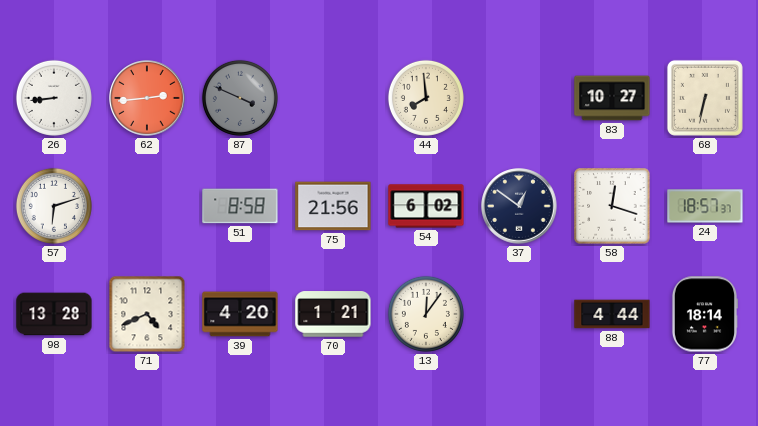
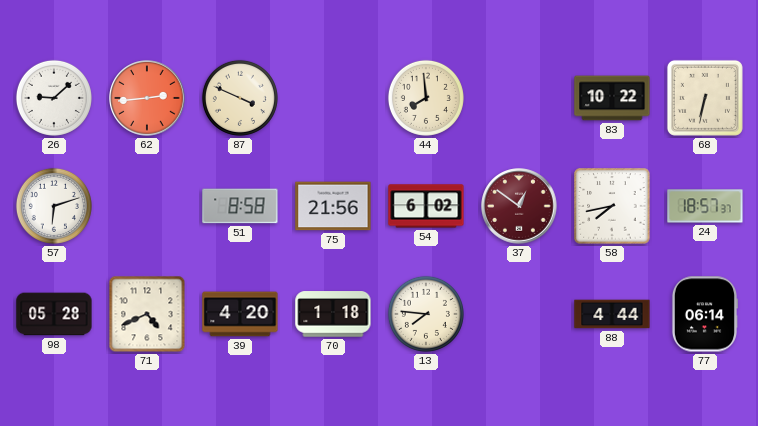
26: 8:44 -> 9:08 (54, 98)
87 dial: grey -> cream (240, 98)
83: 10:27 -> 10:22 (612, 98)
37 dial: navy -> burgundy (519, 206)
58: 12:18 -> 7:43 (612, 206)
98: 13:28 -> 05:28 (54, 314)
70: 1:21 -> 1:18 (333, 314)
13: 12:06 -> 7:46 (426, 314)
77: 18:14 -> 06:14 (704, 314)
